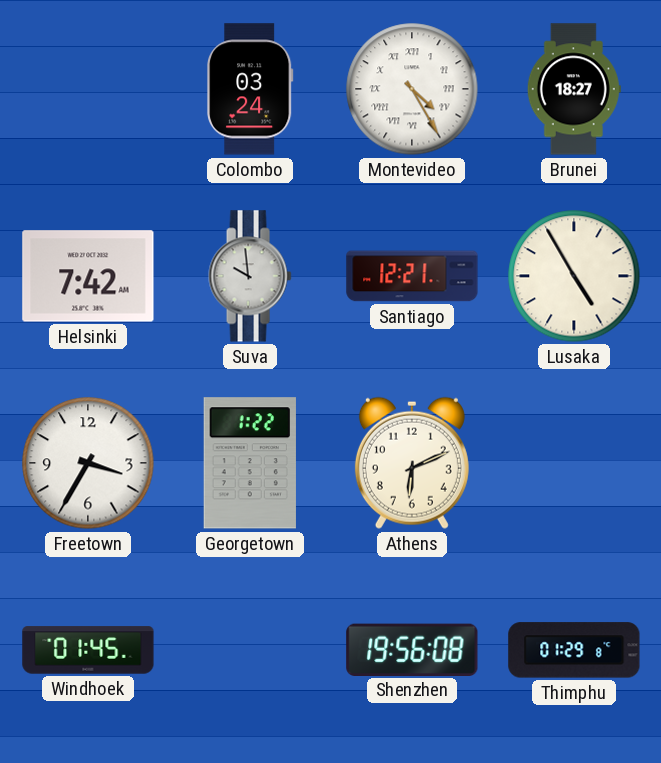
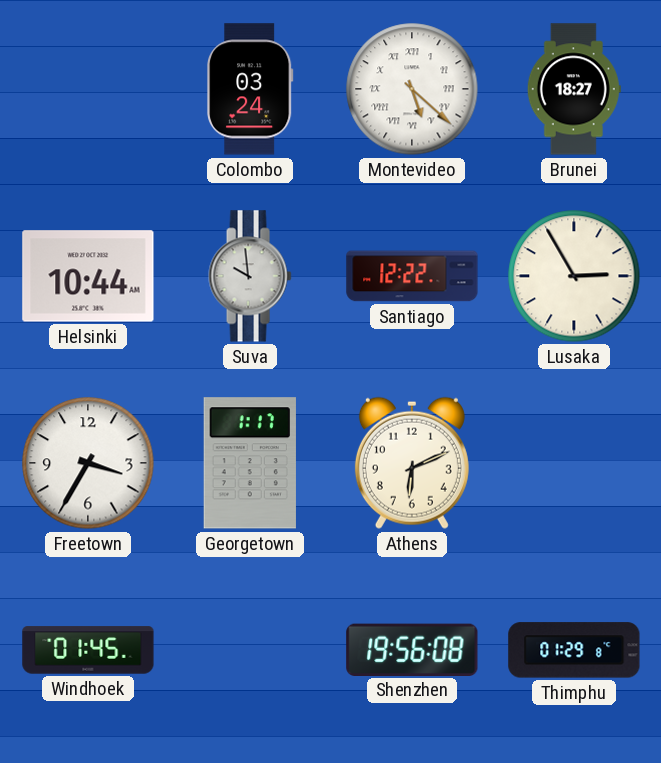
Montevideo: 4:25 -> 5:22 (412, 89)
Helsinki: 7:42 -> 10:44 (88, 276)
Santiago: 12:21 -> 12:22 (412, 276)
Lusaka: 4:55 -> 2:55 (574, 276)
Georgetown: 1:22 -> 1:17 (250, 463)
